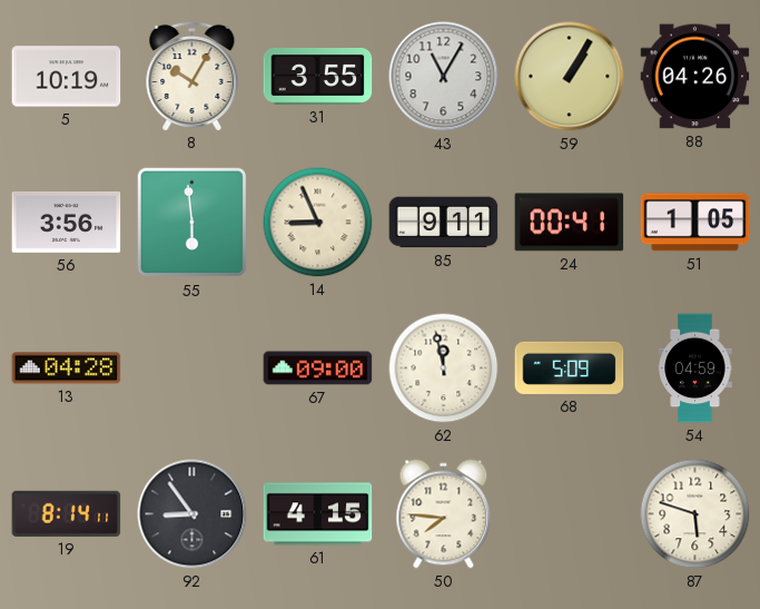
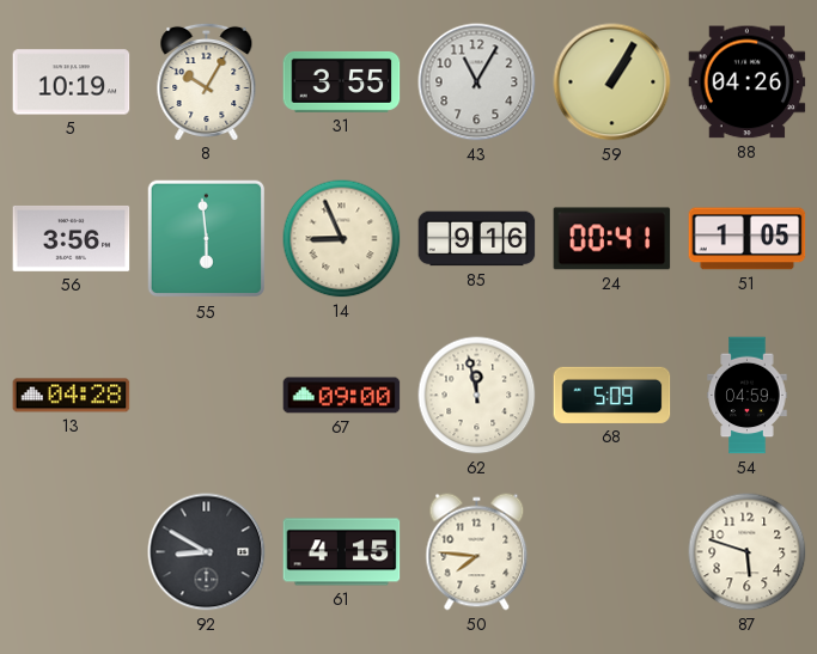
85: 9:11 -> 9:16 (477, 239)
19: 8:14 -> none (67, 513)
92: 8:54 -> 8:50 (207, 552)
